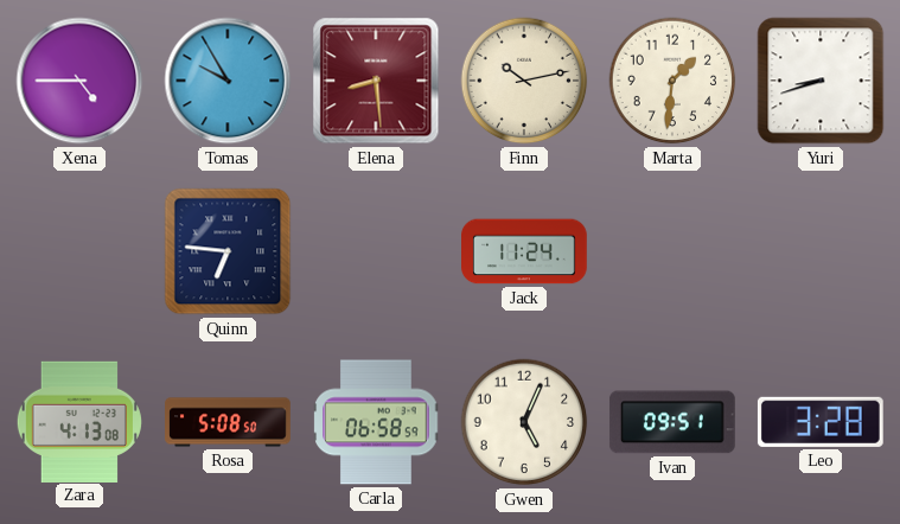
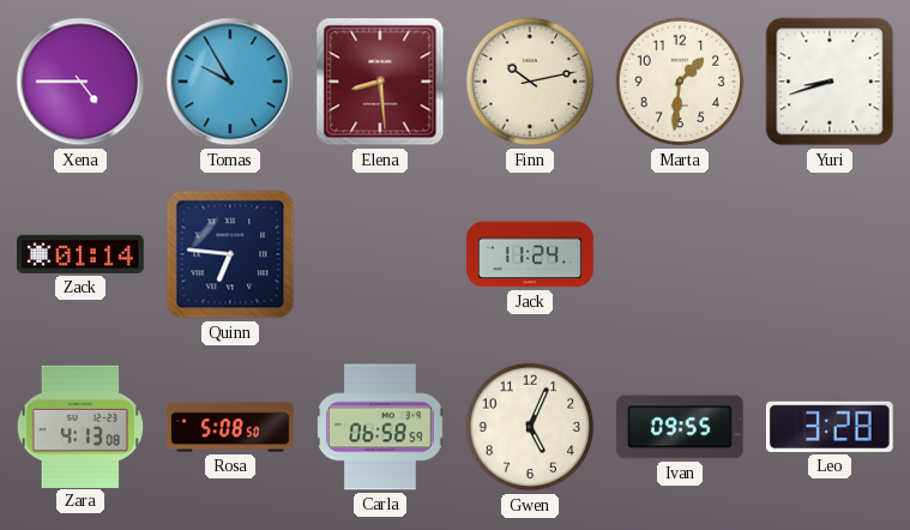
Zack: none -> 01:14 (82, 254)
Ivan: 09:51 -> 09:55 (680, 427)
